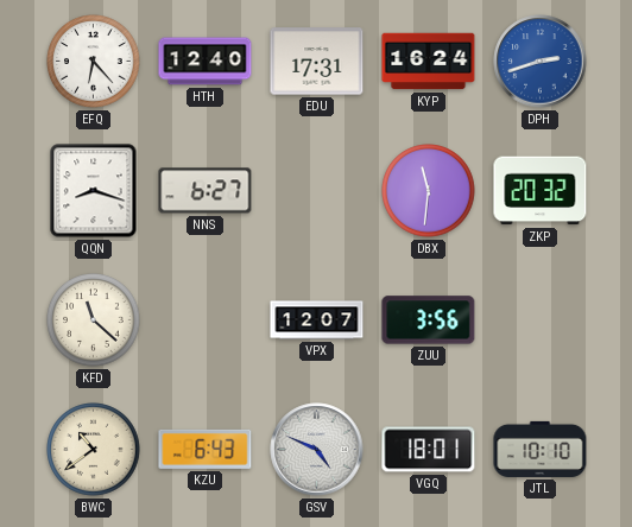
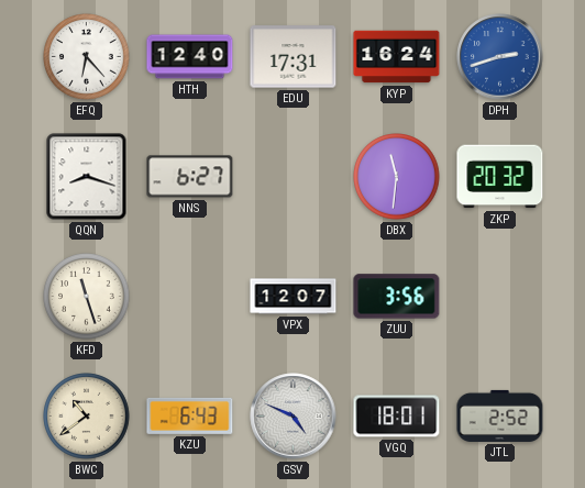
KFD: 11:22 -> 11:27 (87, 297)
JTL: 10:10 -> 2:52 (500, 415)
